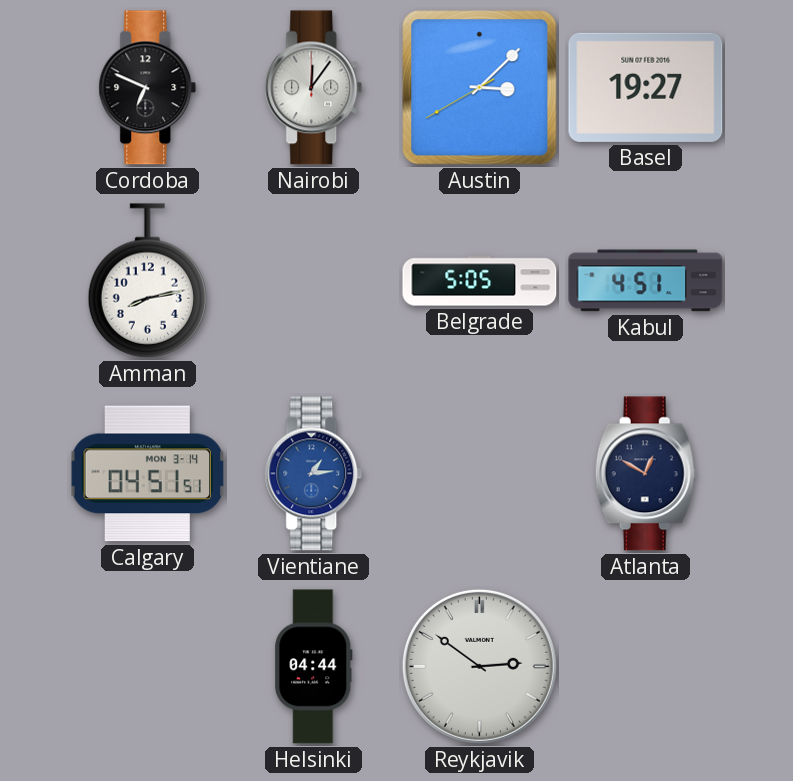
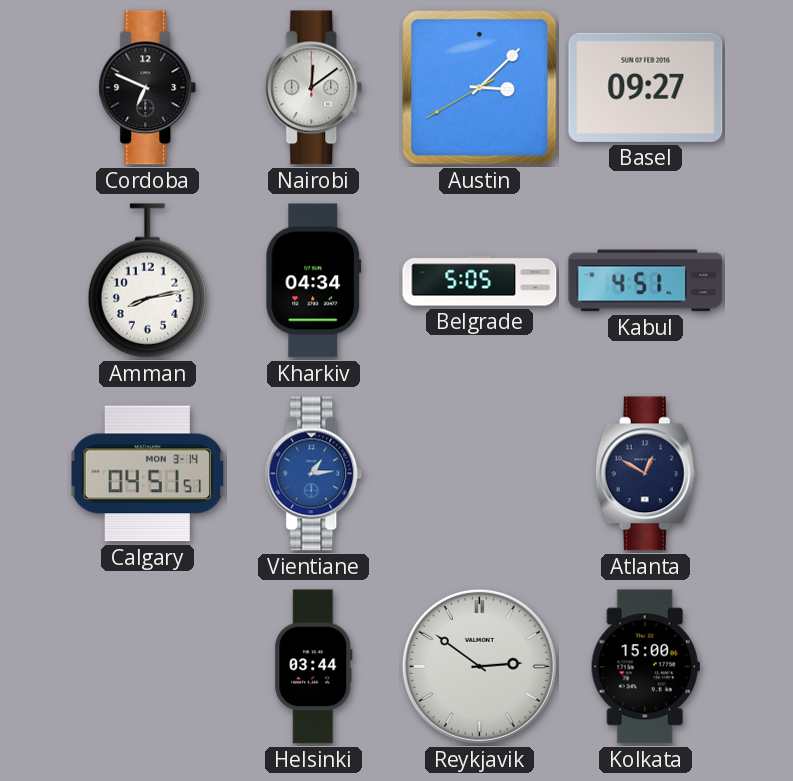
Nairobi: 12:06 -> 12:09 (314, 88)
Basel: 19:27 -> 09:27 (646, 87)
Kharkiv: none -> 04:34 (314, 281)
Helsinki: 04:44 -> 03:44 (314, 667)
Kolkata: none -> 15:00 (645, 667)
